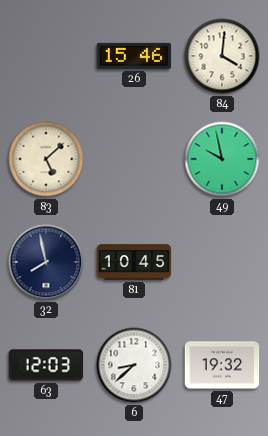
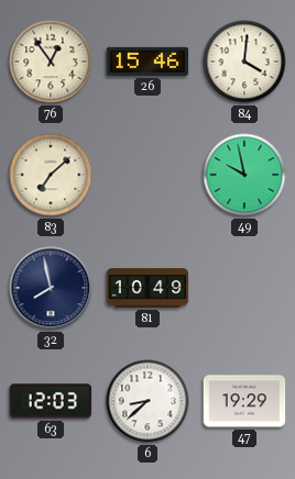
76: none -> 12:54 (51, 62)
83: 5:08 -> 7:08 (51, 175)
81: 10:45 -> 10:49 (147, 288)
47: 19:32 -> 19:29 (244, 401)
